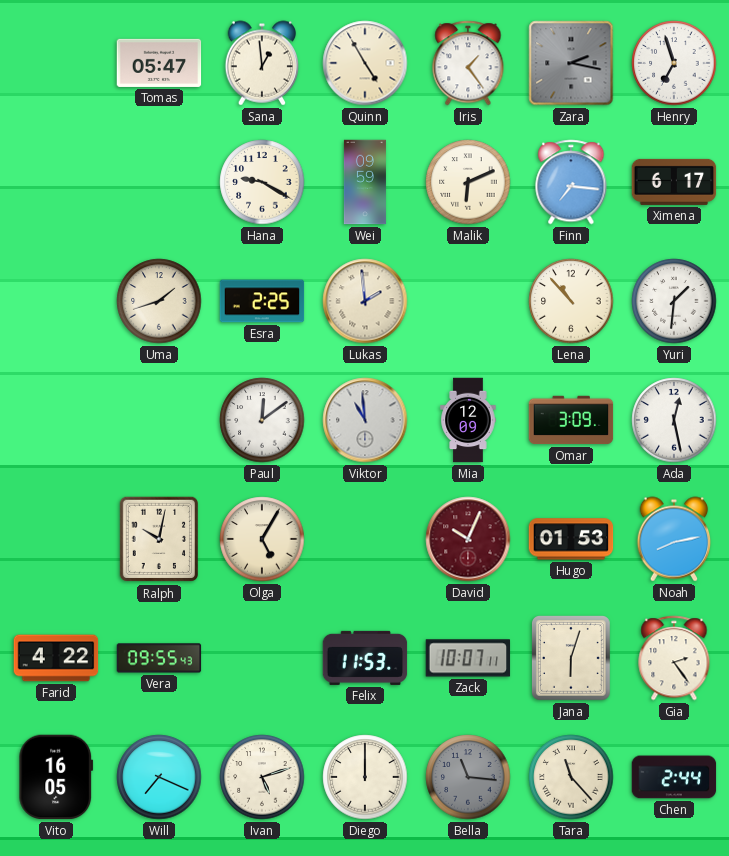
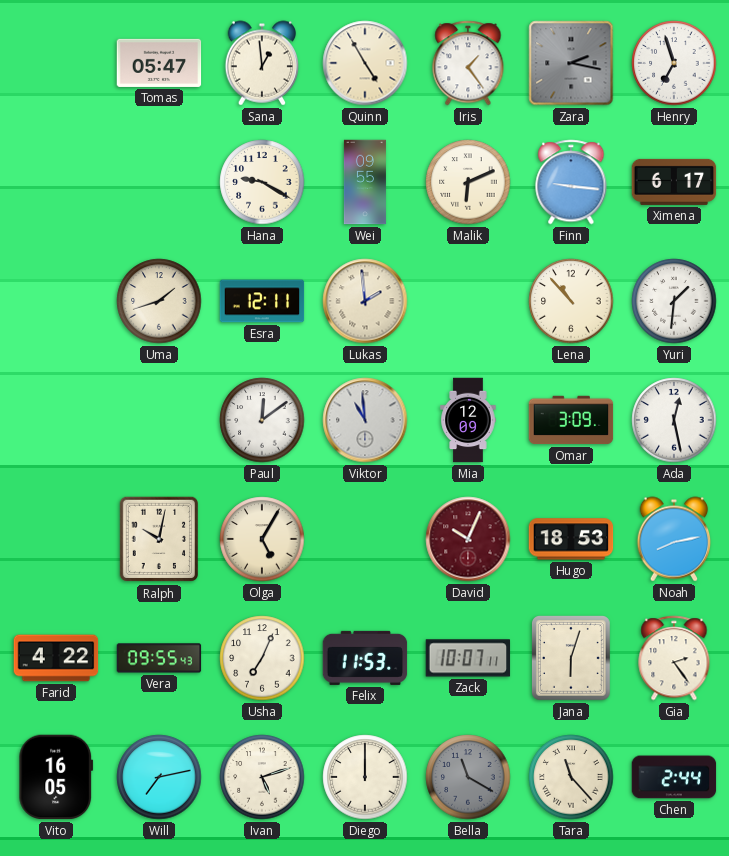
Wei: 09:59 -> 09:55 (365, 182)
Finn: 7:16 -> 9:16 (571, 182)
Esra: 2:25 -> 12:11 (262, 301)
Hugo: 01:53 -> 18:53 (571, 539)
Usha: none -> 7:04 (262, 658)
Will: 7:19 -> 7:13 (159, 777)
Bella: 11:16 -> 11:20 (468, 777)
